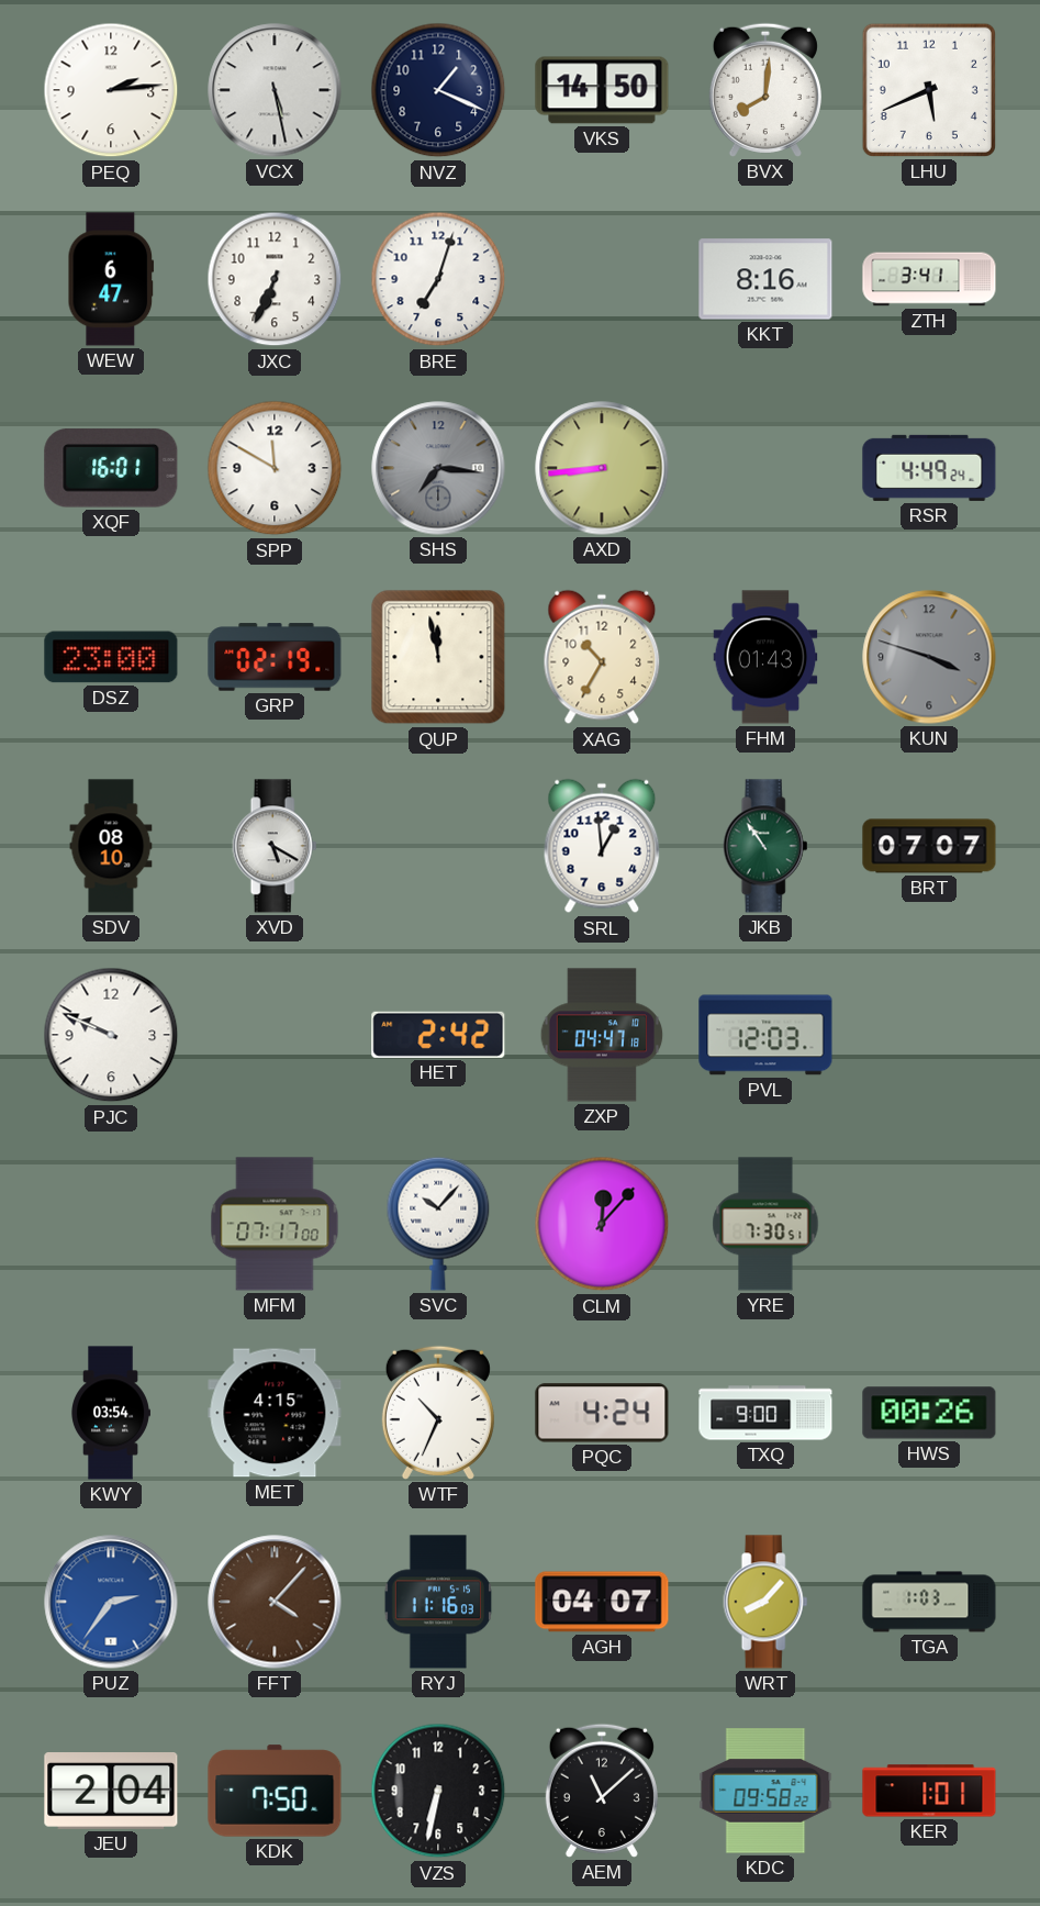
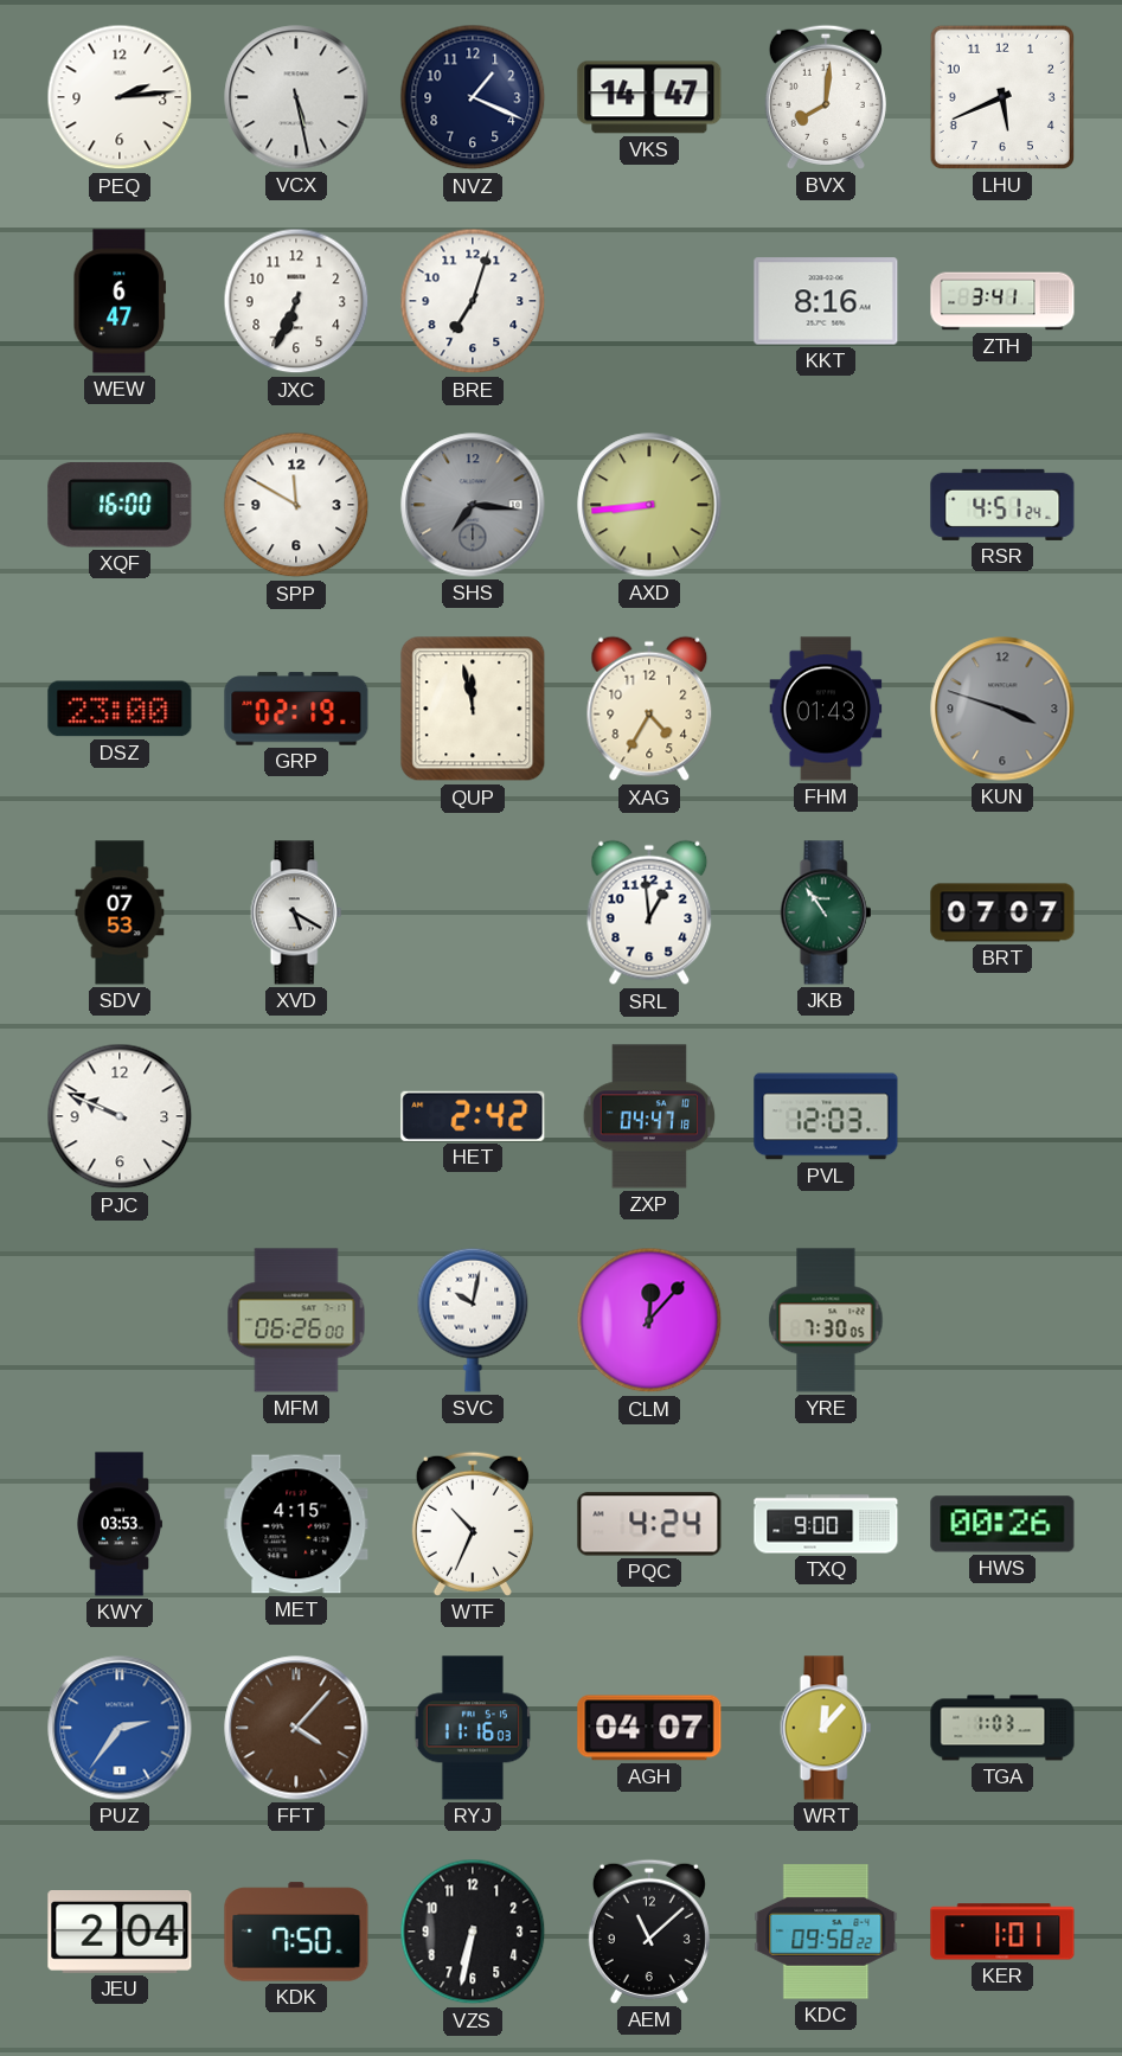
VKS: 14:50 -> 14:47 (649, 97)
XQF: 16:01 -> 16:00 (120, 505)
RSR: 4:49 -> 4:51 (1002, 505)
XAG: 10:35 -> 4:35 (649, 709)
SDV: 08:10 -> 07:53 (120, 912)
MFM: 07:17 -> 06:26 (296, 1320)
SVC: 10:07 -> 10:02 (473, 1320)
YRE: 7:30:51 -> 7:30:05 (826, 1320)
KWY: 03:54 -> 03:53 (120, 1524)
WRT: 8:07 -> 12:07 (826, 1728)
